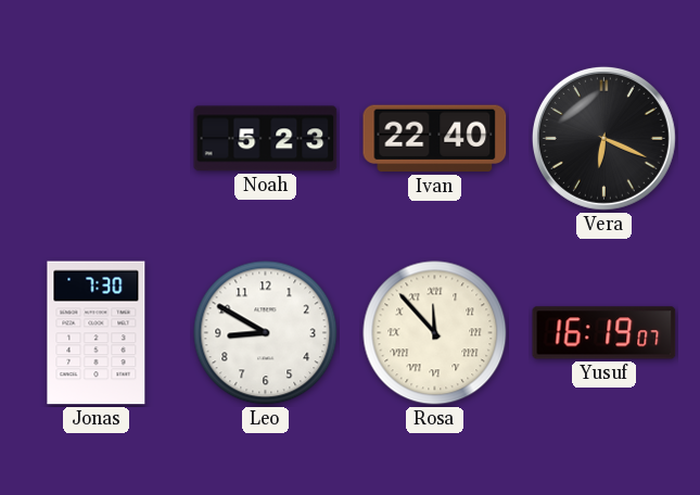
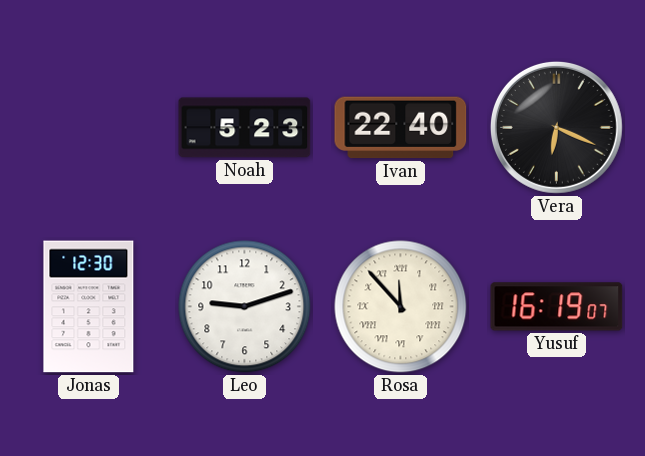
Jonas: 7:30 -> 12:30 (89, 307)
Leo: 8:50 -> 9:12 (245, 307)
